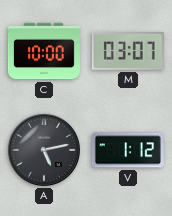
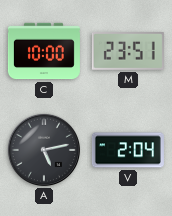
M: 03:07 -> 23:51 (128, 52)
V: 1:12 -> 2:04 (128, 150)
